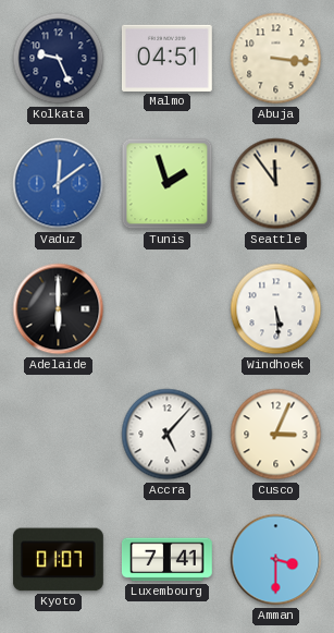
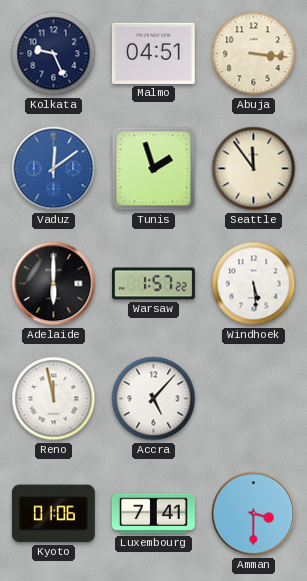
Warsaw: none -> 1:57 (154, 284)
Reno: none -> 11:58 (54, 399)
Cusco: 3:04 -> none (276, 435)
Kyoto: 01:07 -> 01:06 (53, 514)
